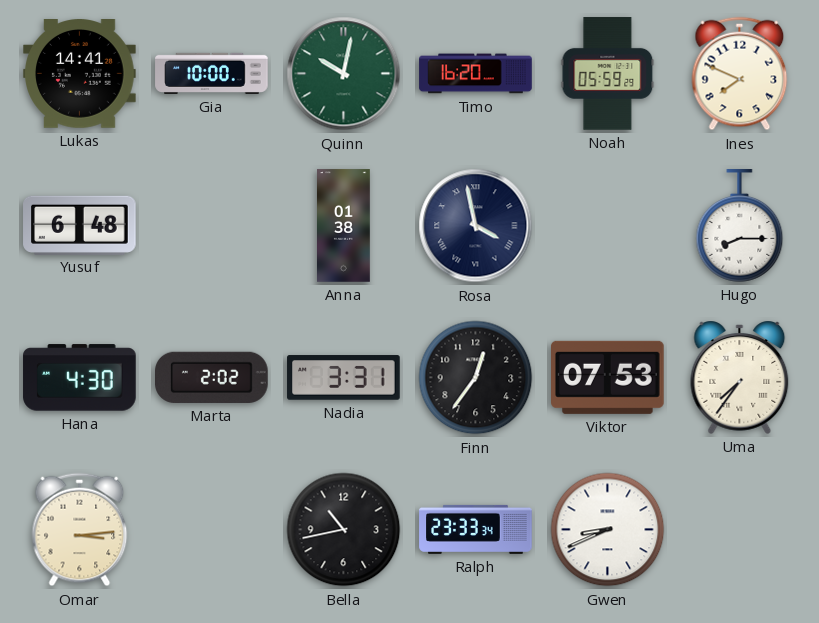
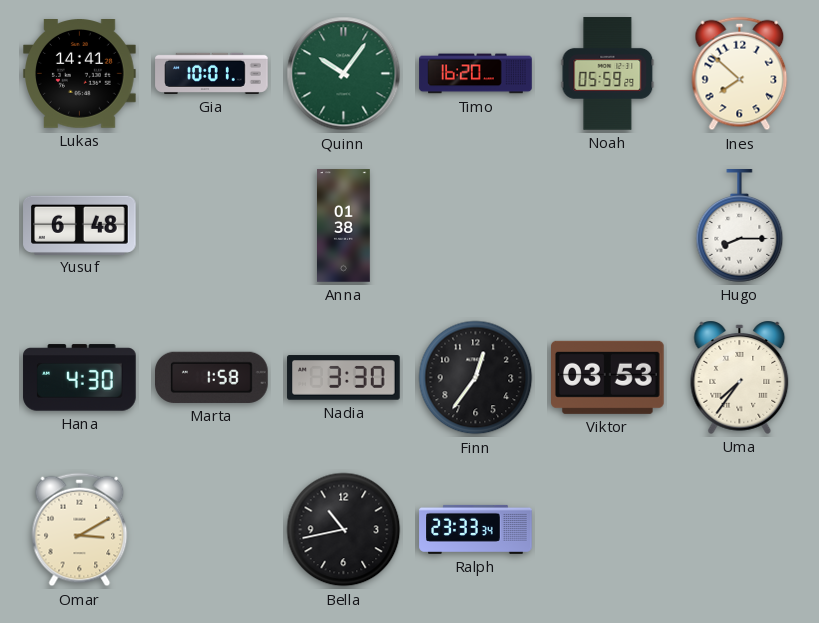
Gia: 10:00 -> 10:01 (212, 73)
Quinn: 10:02 -> 10:06 (344, 74)
Ines: 7:49 -> 7:52 (740, 74)
Rosa: 3:58 -> none (476, 226)
Marta: 2:02 -> 1:58 (212, 377)
Nadia: 3:31 -> 3:30 (344, 378)
Viktor: 07:53 -> 03:53 (608, 377)
Omar: 3:14 -> 3:10 (80, 530)
Gwen: 8:41 -> none (608, 530)
